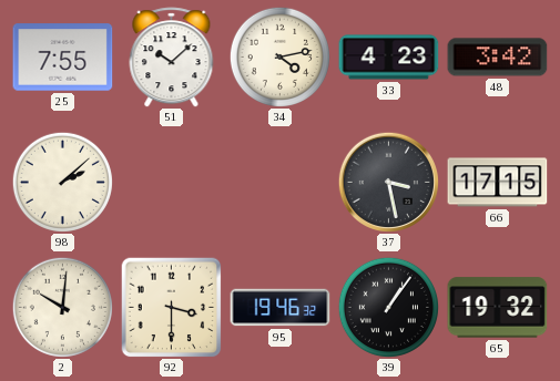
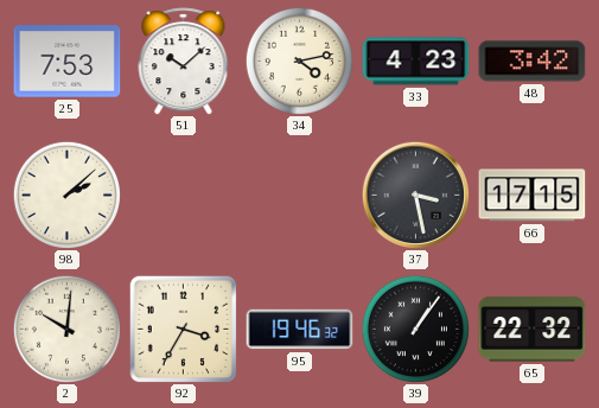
25: 7:55 -> 7:53 (68, 62)
92: 3:30 -> 3:35 (183, 329)
65: 19:32 -> 22:32 (533, 330)
